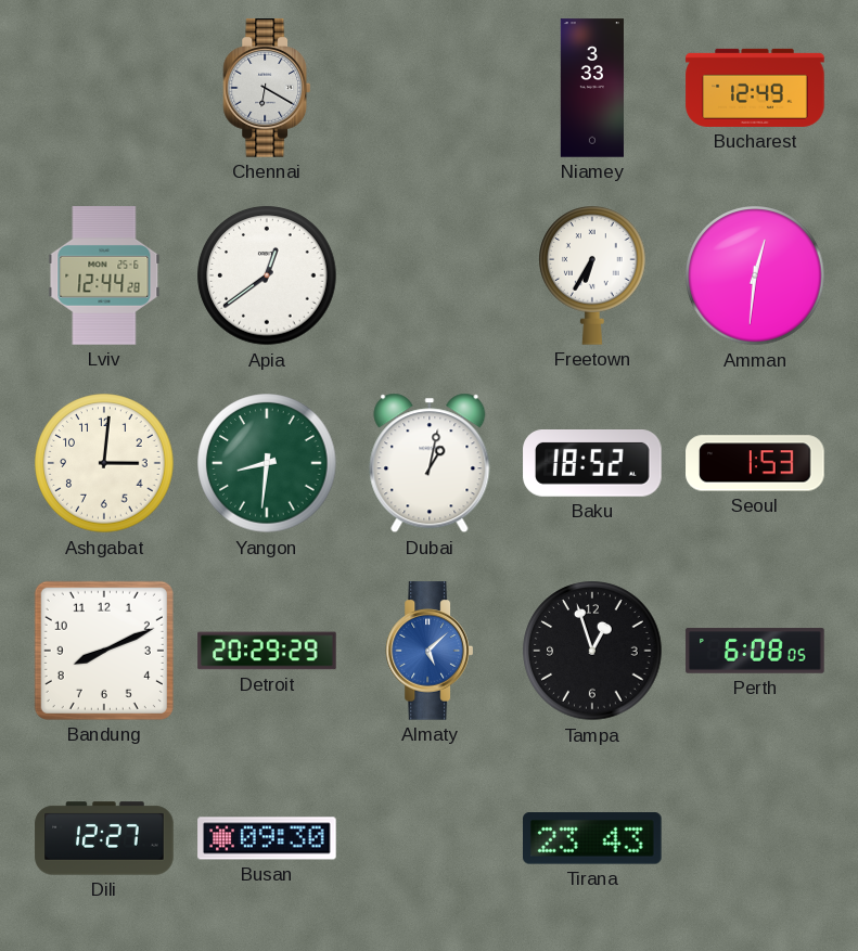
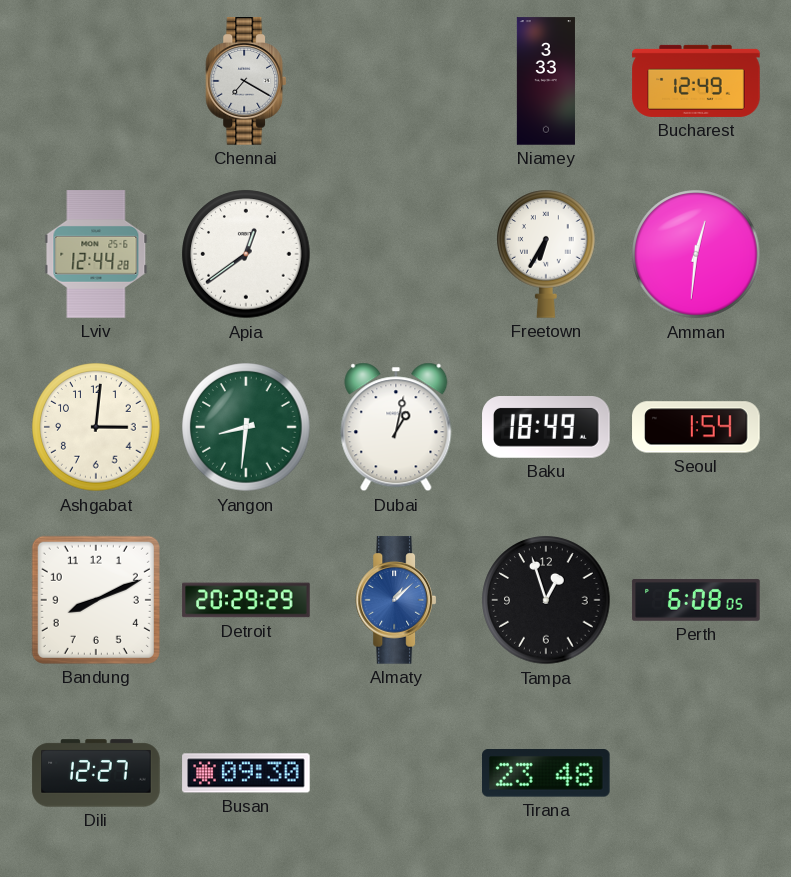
Chennai: 6:20 -> 7:20 (245, 81)
Baku: 18:52 -> 18:49 (546, 428)
Seoul: 1:53 -> 1:54 (696, 427)
Almaty: 5:08 -> 1:08 (395, 600)
Tirana: 23:43 -> 23:48 (547, 774)
